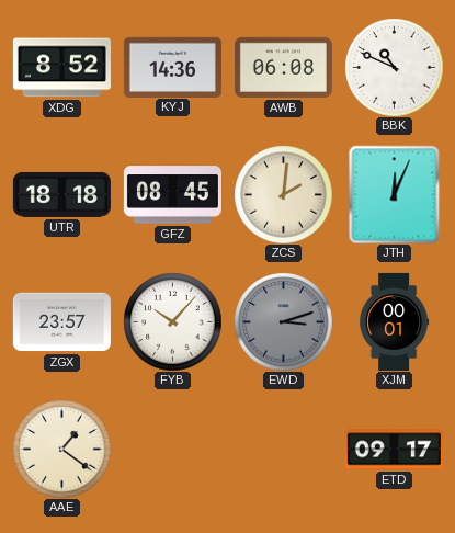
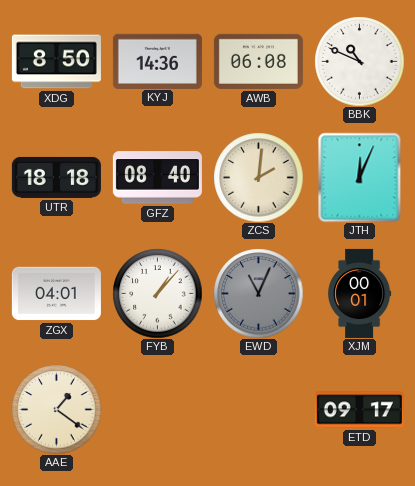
XDG: 8:52 -> 8:50 (56, 62)
GFZ: 08:45 -> 08:40 (157, 178)
ZGX: 23:57 -> 04:01 (56, 294)
FYB: 10:07 -> 1:07 (157, 293)
EWD: 3:12 -> 11:04 (258, 293)
